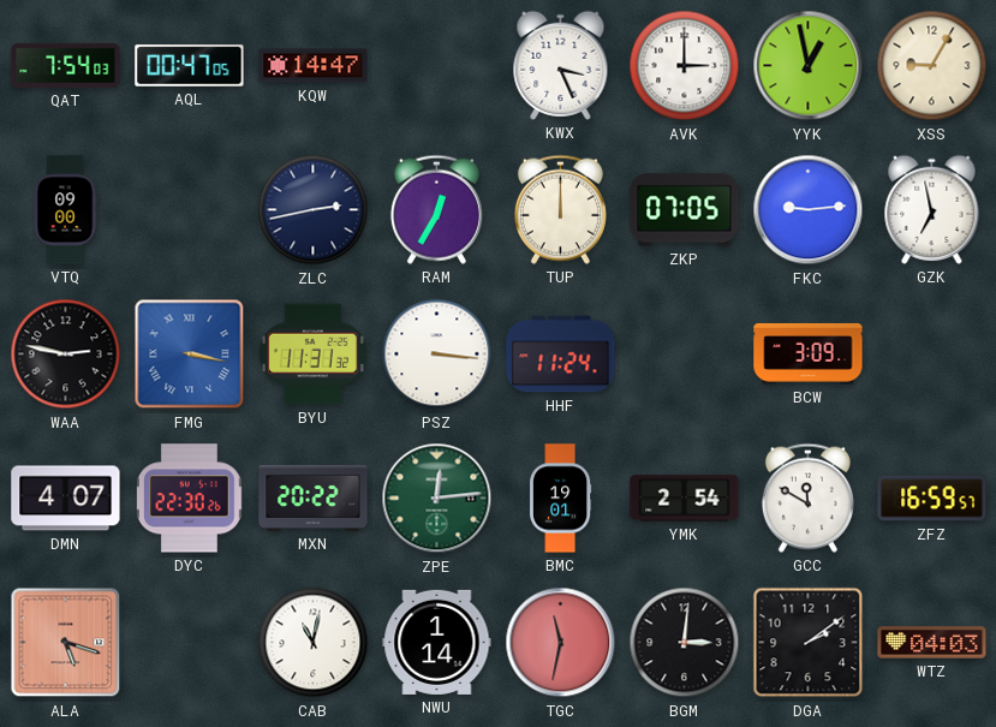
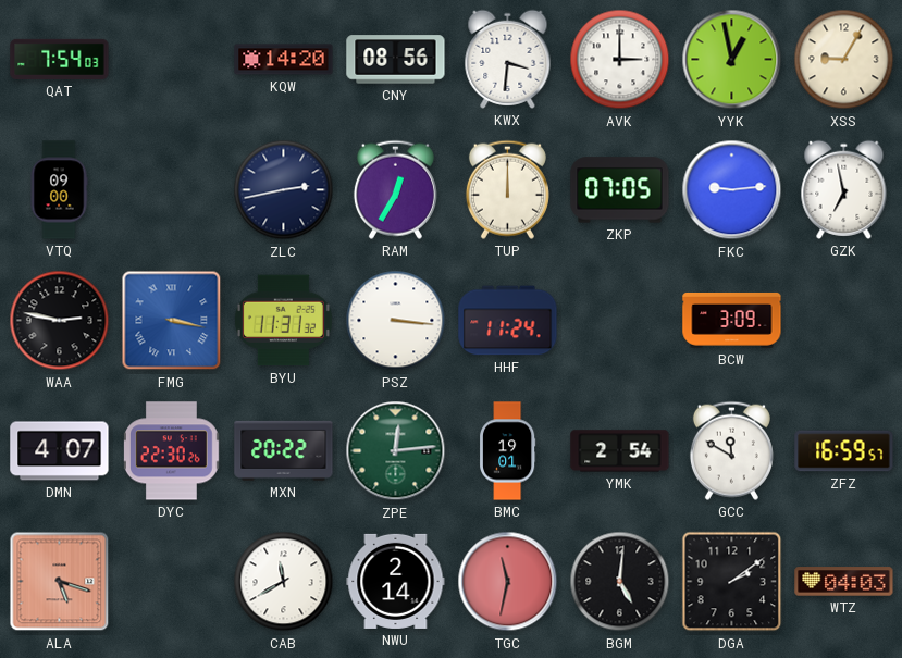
AQL: 00:47 -> none (190, 66)
KQW: 14:47 -> 14:20 (284, 60)
CNY: none -> 08:56 (396, 60)
KWX: 3:26 -> 3:31 (508, 59)
CAB: 11:02 -> 11:40 (284, 582)
NWU: 1:14 -> 2:14 (396, 581)
BGM: 3:01 -> 5:01 (620, 582)
